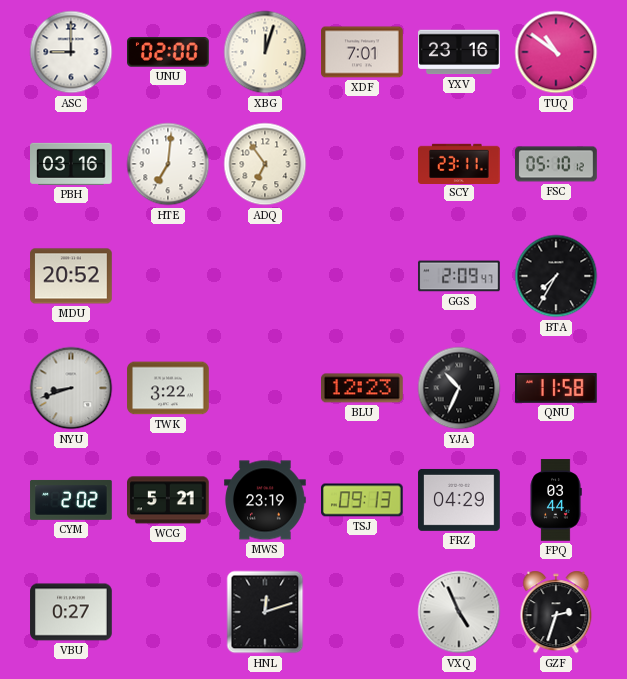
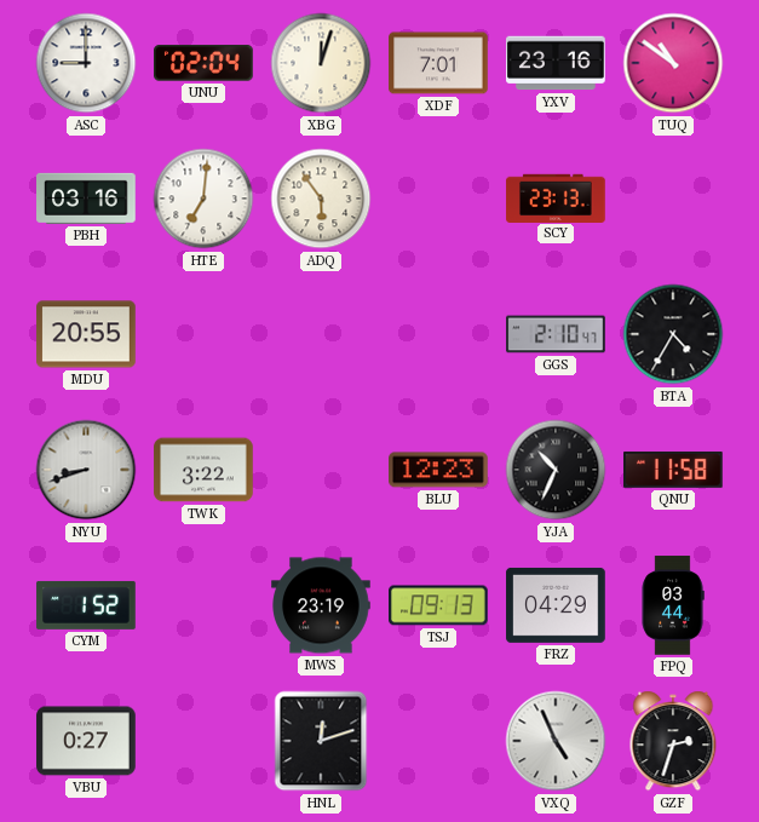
UNU: 02:00 -> 02:04 (203, 63)
ADQ: 6:54 -> 5:54 (321, 199)
SCY: 23:11 -> 23:13 (556, 197)
FSC: 05:10 -> none (556, 164)
MDU: 20:52 -> 20:55 (86, 334)
GGS: 2:09 -> 2:10 (556, 334)
BTA: 7:35 -> 4:35 (673, 334)
CYM: 2:02 -> 1:52 (86, 605)
WCG: 5:21 -> none (169, 500)
